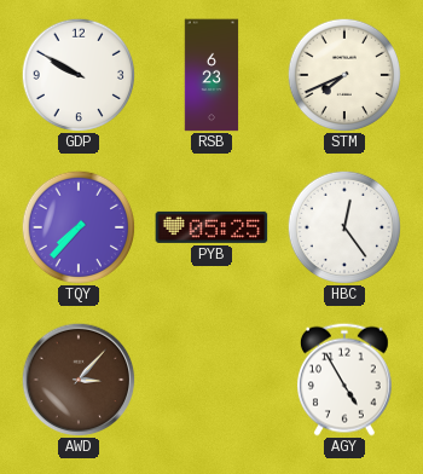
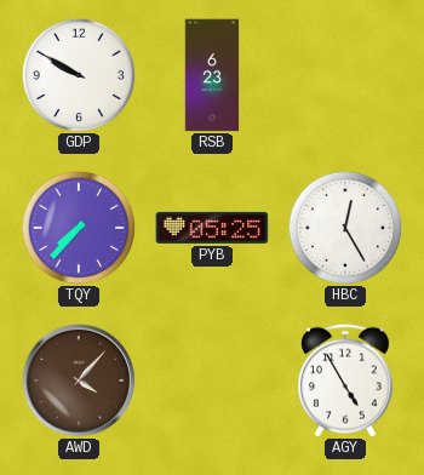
STM: 7:41 -> none (343, 74)
HBC: 12:24 -> 12:25 (344, 227)
AWD: 3:07 -> 4:07 (79, 380)
